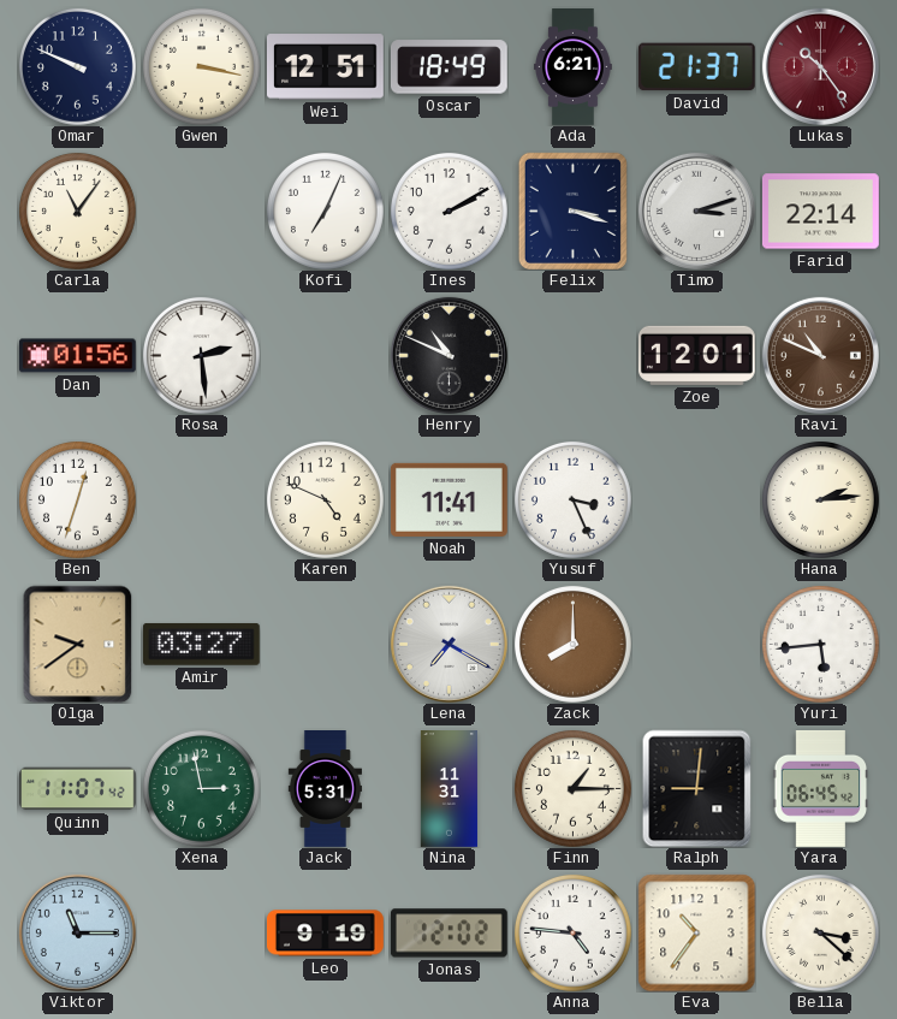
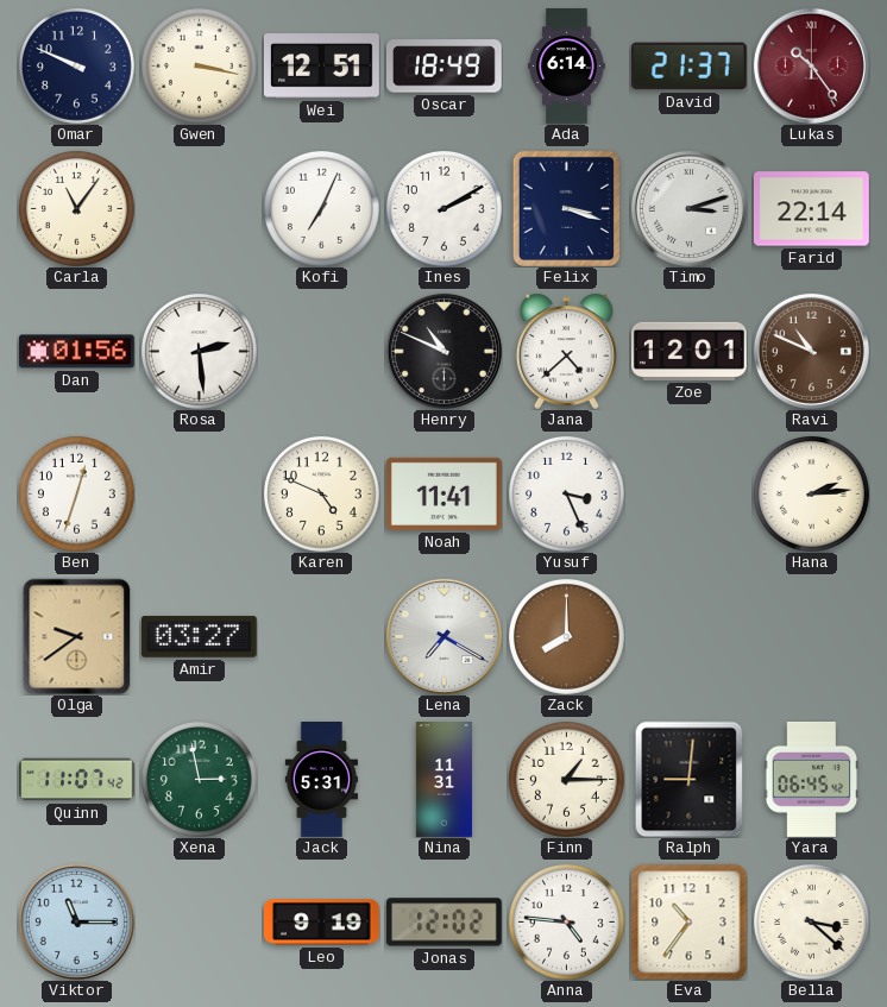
Ada: 6:21 -> 6:14 (567, 67)
Jana: none -> 4:38 (566, 351)
Yuri: 5:44 -> none (820, 644)
